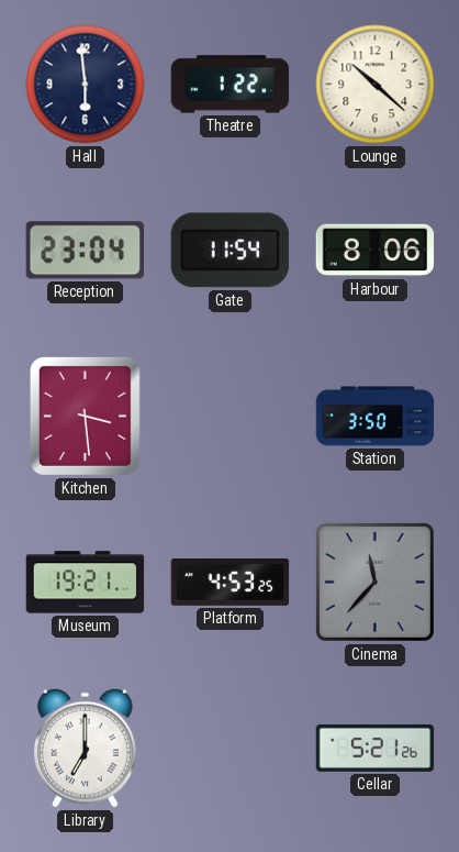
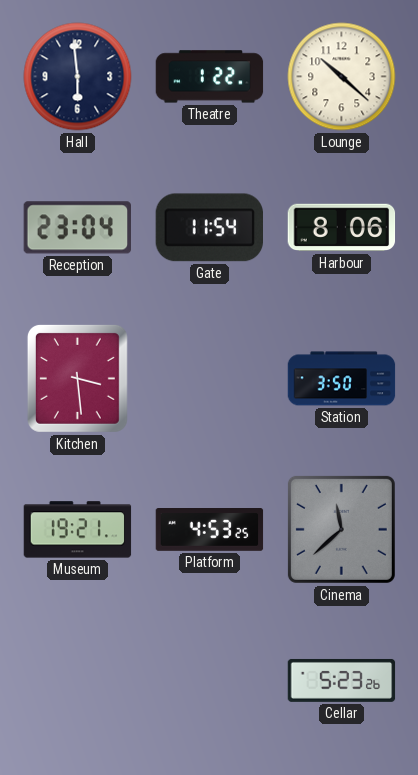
Cinema: 11:37 -> 11:38 (341, 529)
Library: 7:00 -> none (86, 748)
Cellar: 5:21 -> 5:23 (342, 680)
